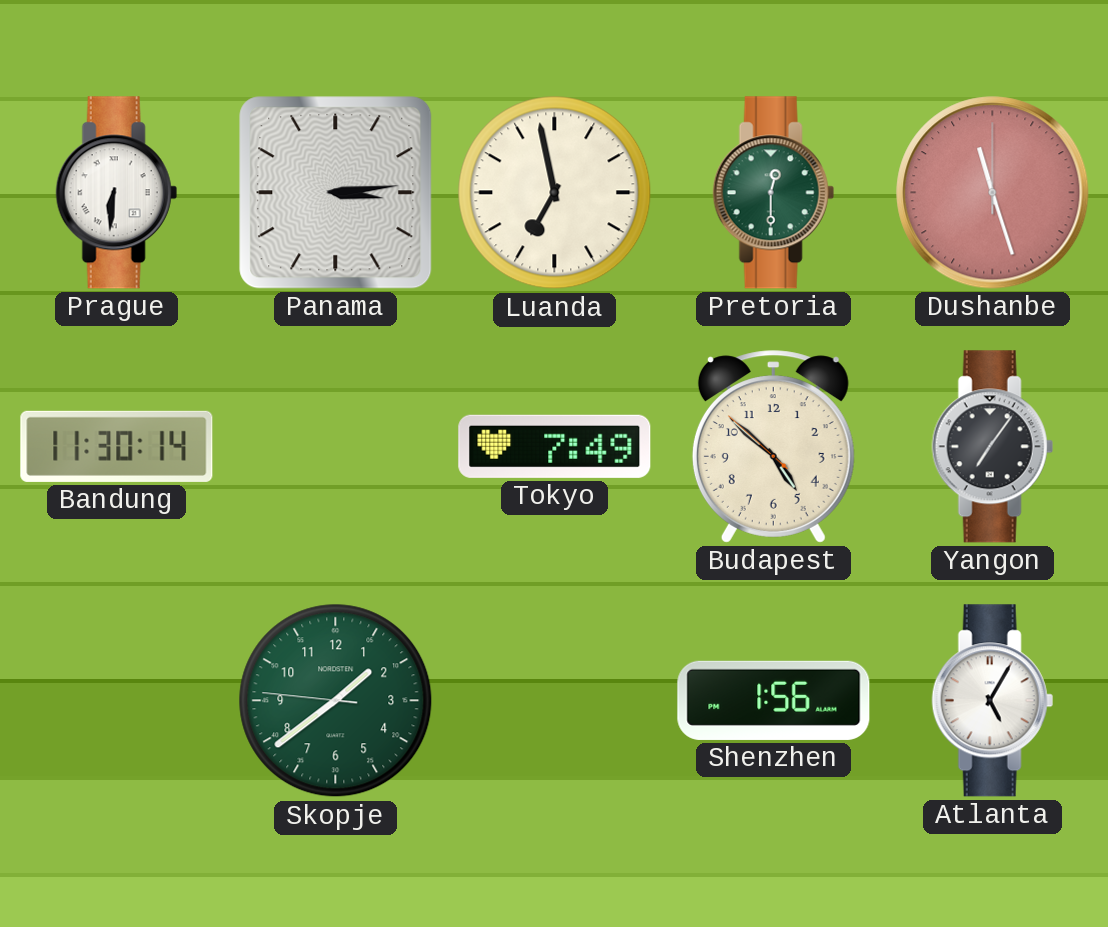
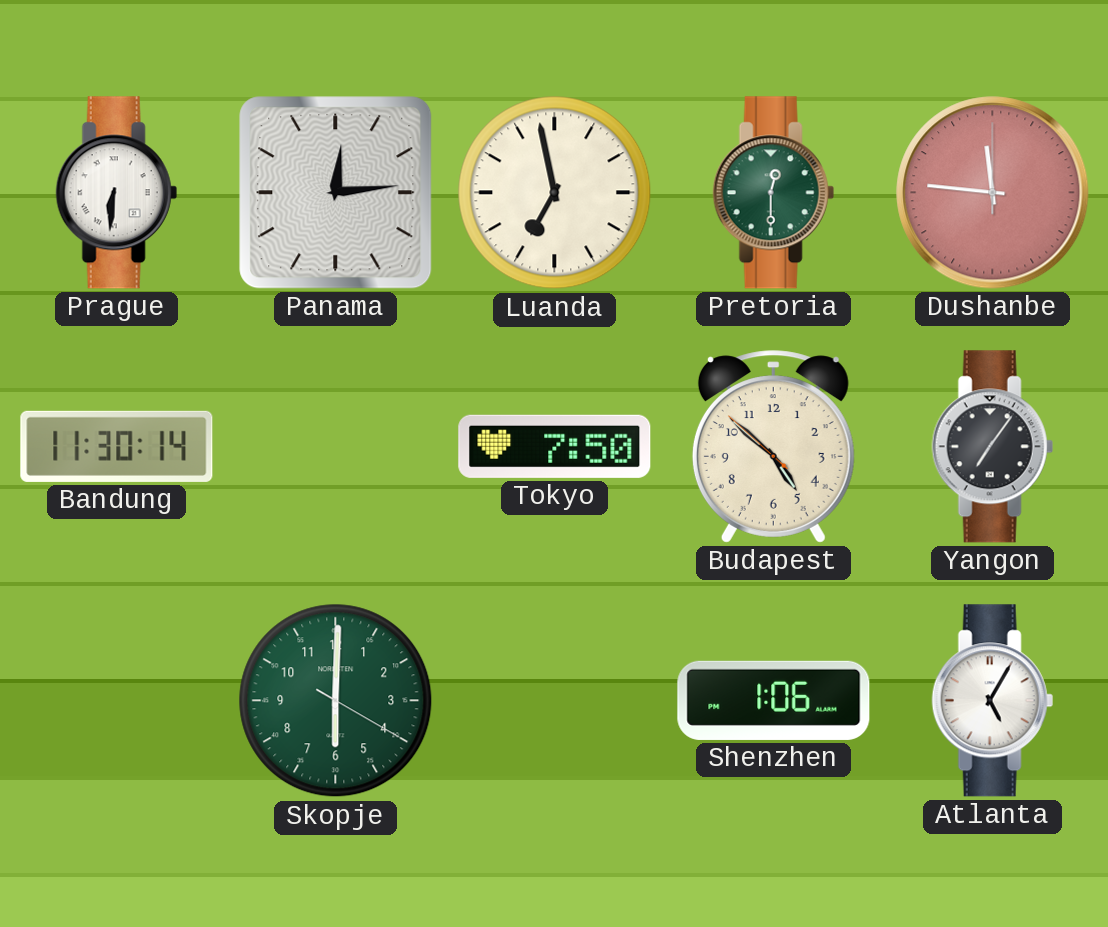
Panama: 3:14 -> 12:14 (336, 193)
Dushanbe: 11:27 -> 11:46 (993, 193)
Tokyo: 7:49 -> 7:50 (555, 446)
Skopje: 1:38 -> 6:00 (336, 701)
Shenzhen: 1:56 -> 1:06 (774, 700)
